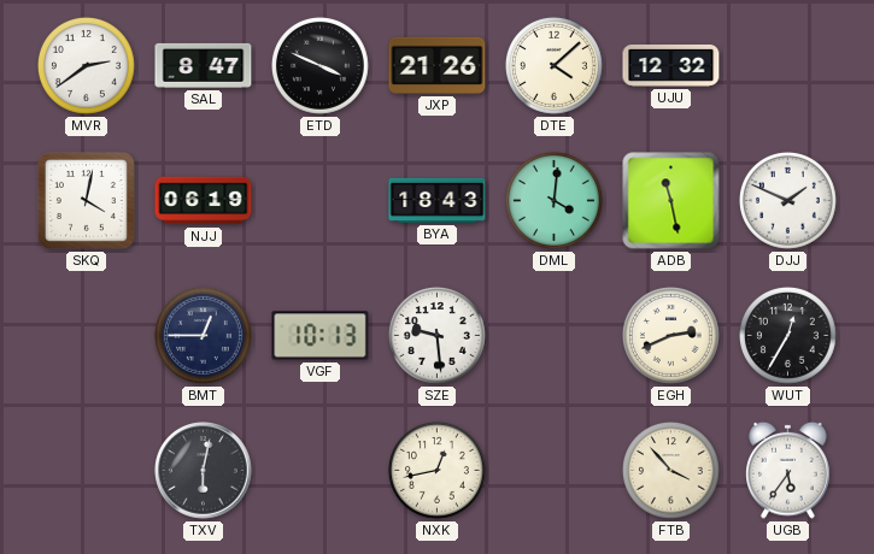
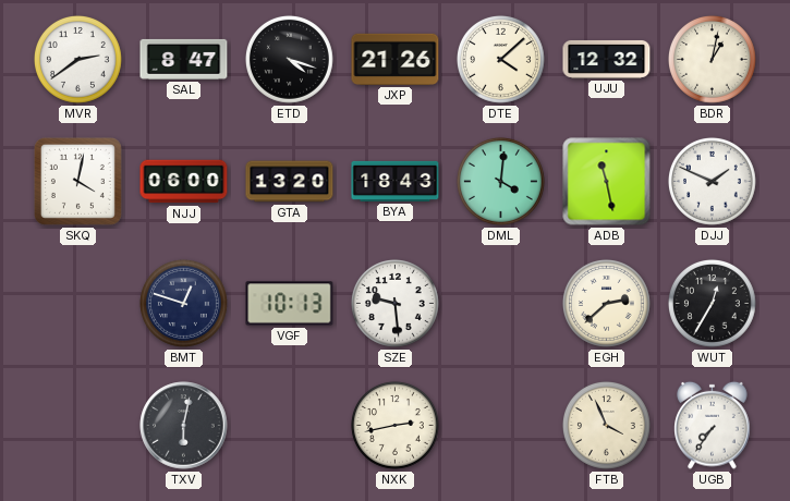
ETD: 3:49 -> 4:18 (289, 59)
BDR: none -> 1:02 (712, 59)
NJJ: 06:19 -> 06:00 (184, 182)
GTA: none -> 13:20 (290, 182)
BMT: 12:45 -> 12:48 (183, 303)
EGH: 2:41 -> 2:38 (606, 303)
NXK: 12:43 -> 2:43 (394, 425)
FTB: 3:53 -> 3:56 (606, 425)
UGB: 5:36 -> 7:36 (713, 425)
